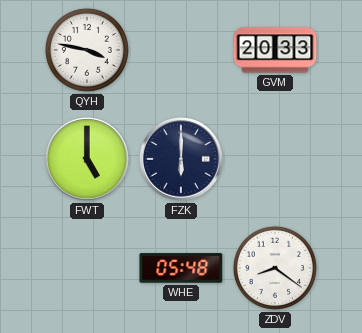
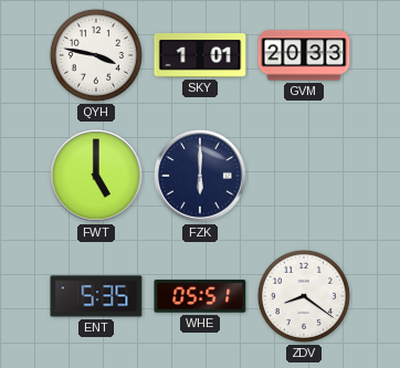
SKY: none -> 1:01 (200, 56)
ENT: none -> 5:35 (96, 296)
WHE: 05:48 -> 05:51 (200, 296)
